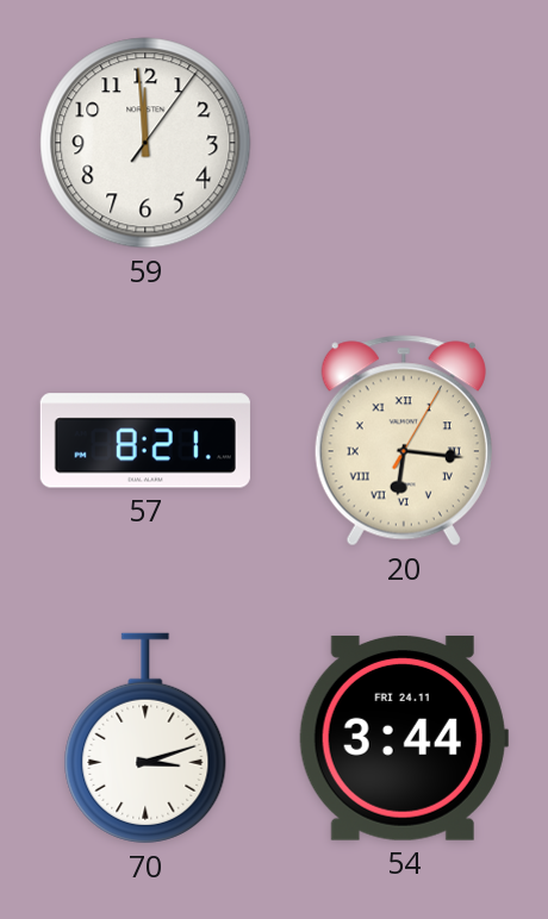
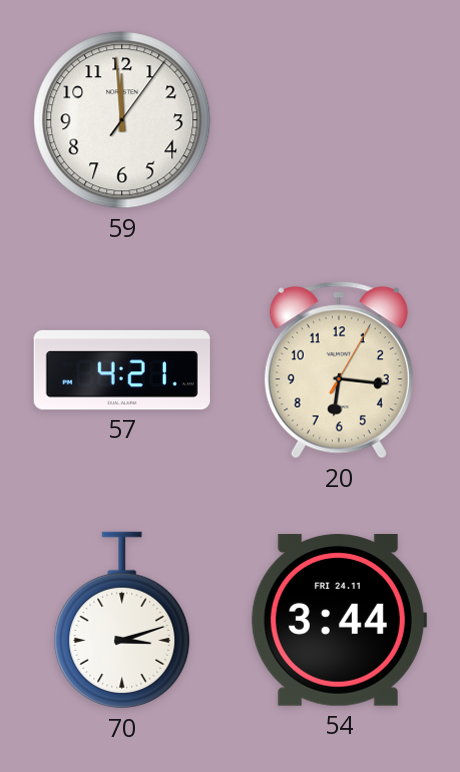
57: 8:21 -> 4:21 (122, 370)
20 numerals: Roman -> Arabic (339, 370)
